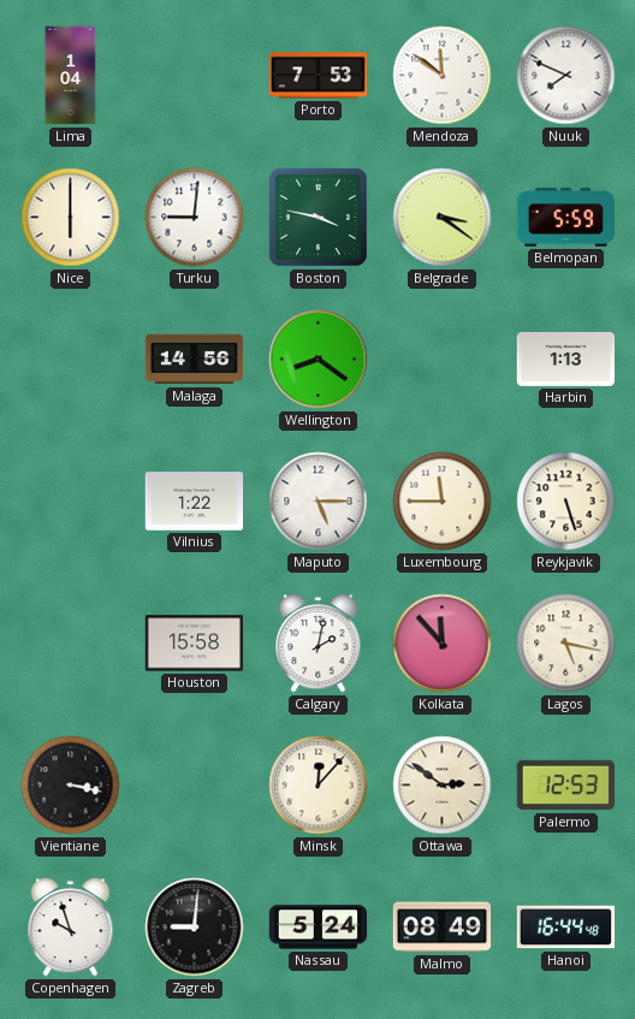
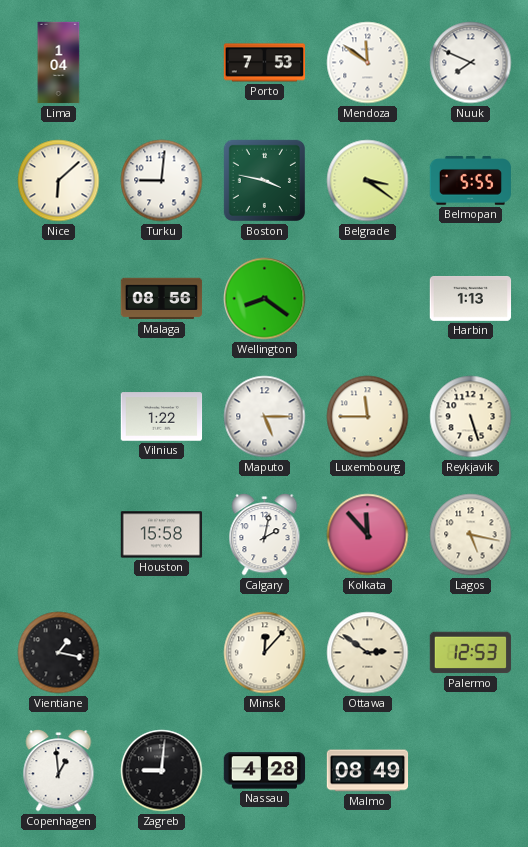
Nice: 6:00 -> 6:08 (59, 181)
Belmopan: 5:59 -> 5:55 (471, 181)
Malaga: 14:56 -> 08:56 (162, 299)
Vientiane: 3:17 -> 1:17 (59, 653)
Copenhagen: 9:57 -> 12:59 (59, 771)
Nassau: 5:24 -> 4:28 (265, 771)
Hanoi: 16:44 -> none (566, 928)
